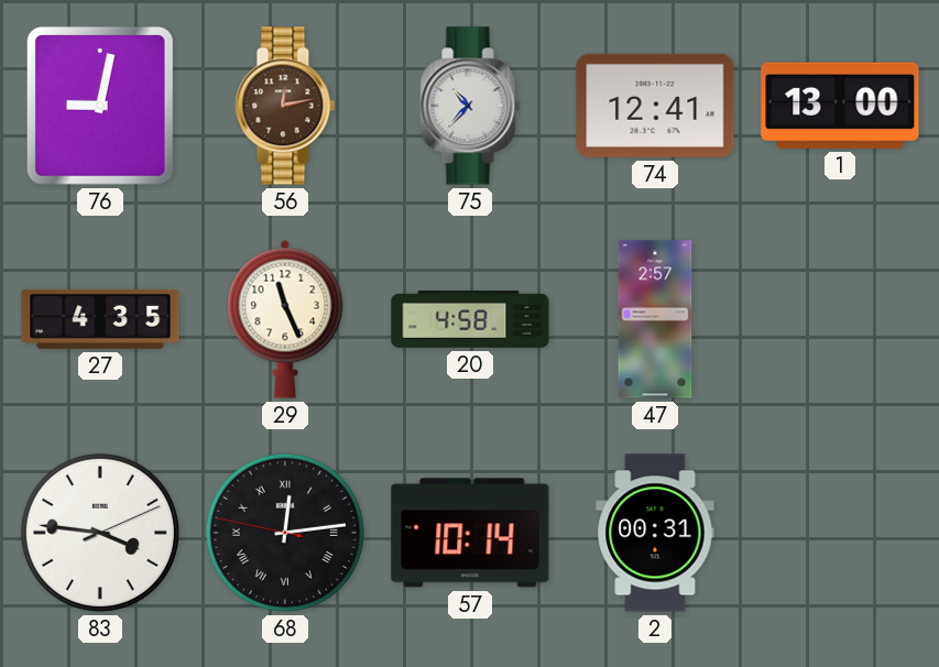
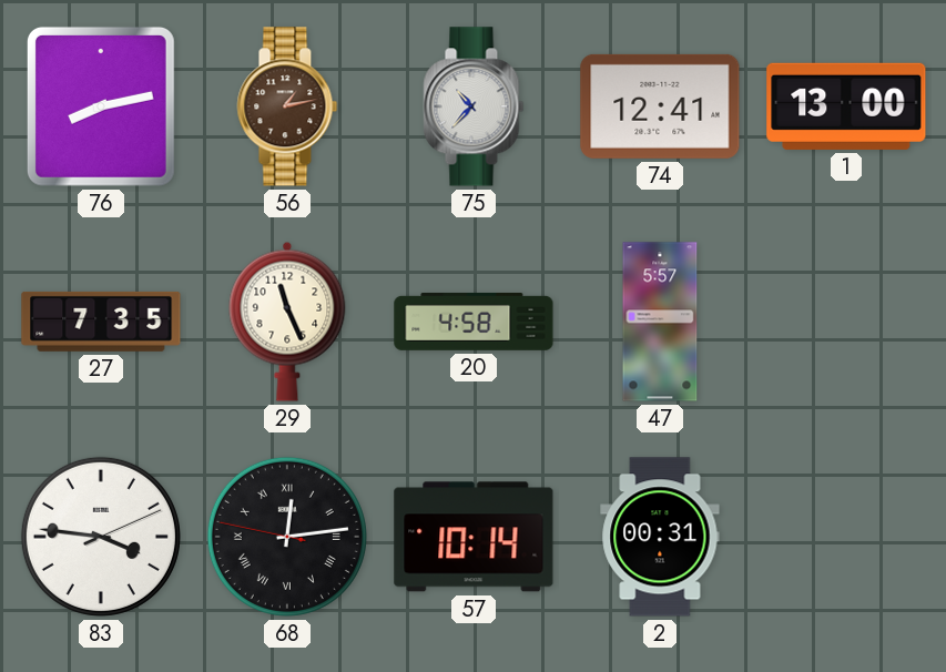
76: 9:02 -> 8:13 (101, 106)
56: 12:13 -> 1:13 (287, 106)
27: 4:35 -> 7:35 (101, 322)
47: 2:57 -> 5:57 (660, 322)
